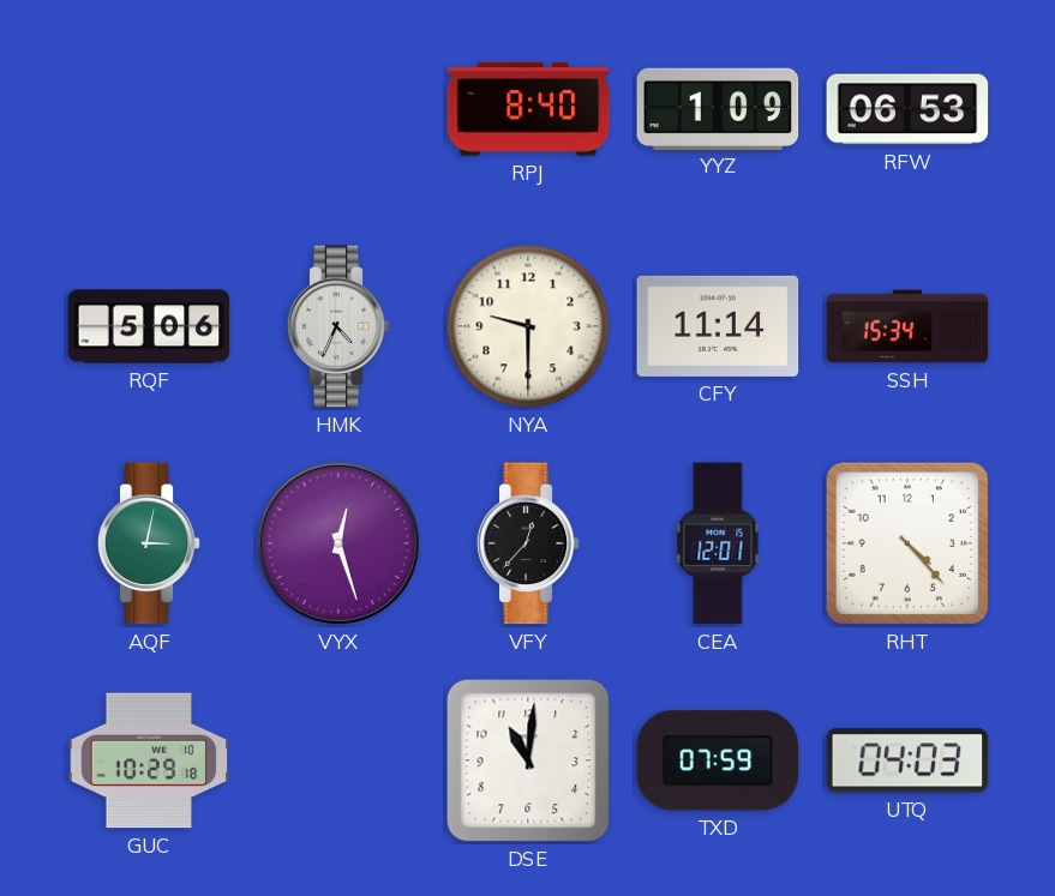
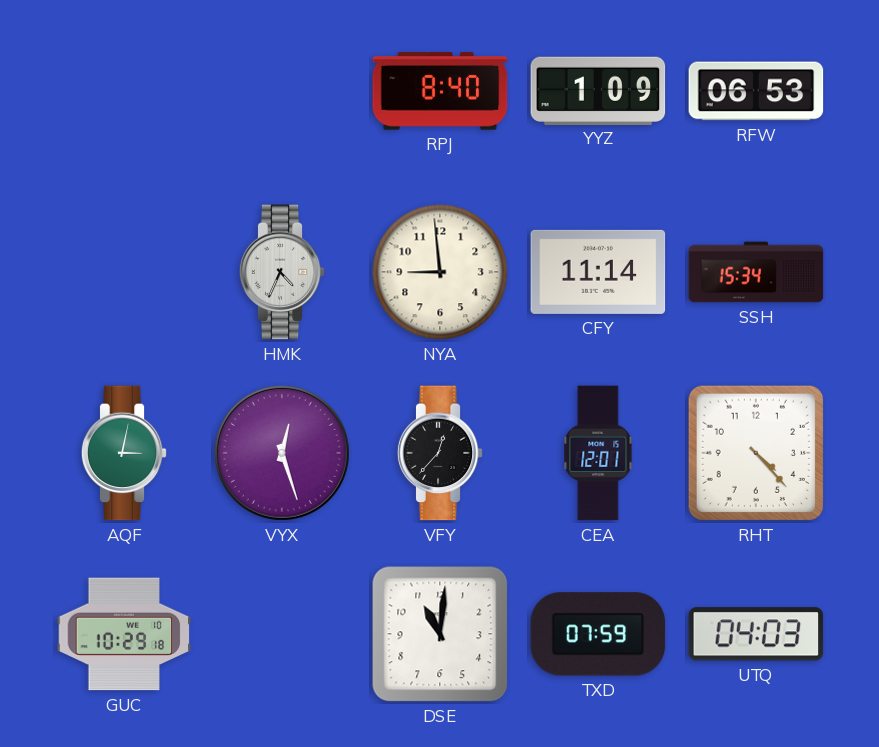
RQF: 5:06 -> none (149, 326)
NYA: 9:30 -> 8:59 (440, 272)
